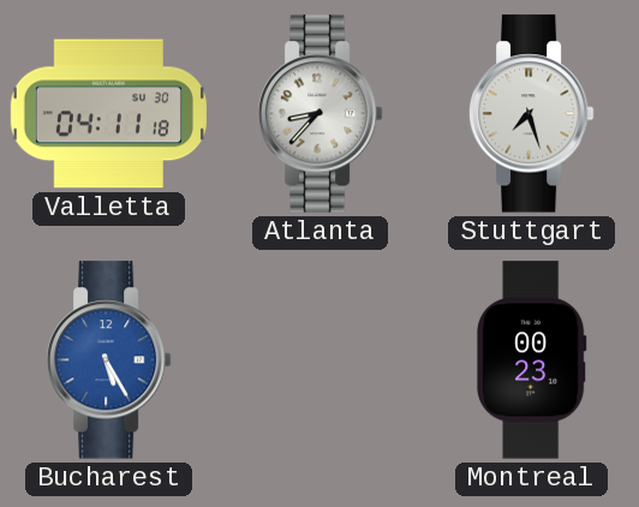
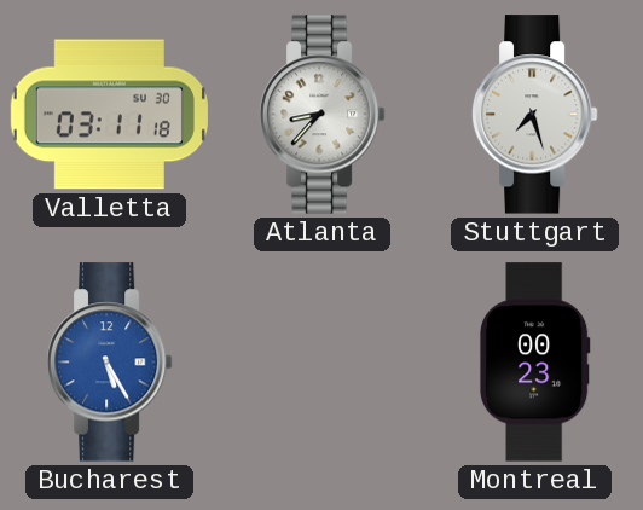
Valletta: 04:11 -> 03:11 (109, 115)
